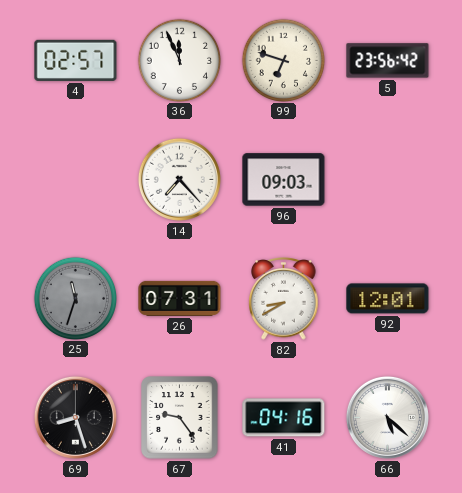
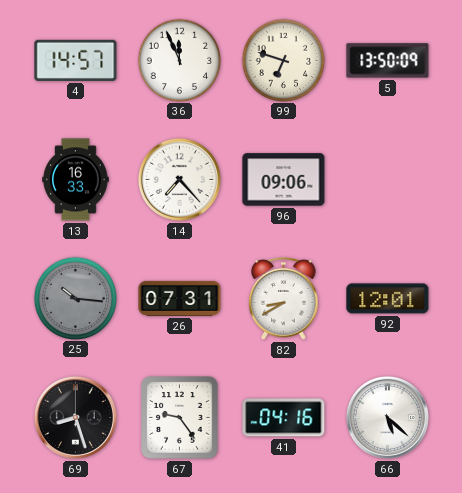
4: 02:57 -> 14:57 (76, 60)
5: 23:56 -> 13:50 (388, 61)
13: none -> 16:33 (76, 180)
96: 09:03 -> 09:06 (284, 180)
25: 11:33 -> 10:16 (75, 298)
